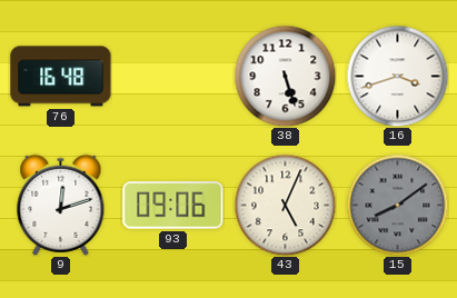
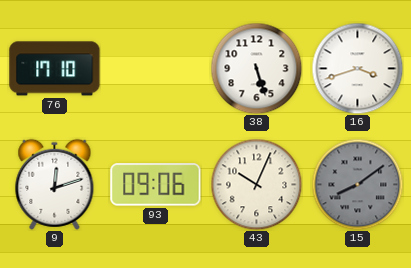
76: 16:48 -> 17:10 (55, 69)
43: 5:04 -> 10:04 (256, 184)
